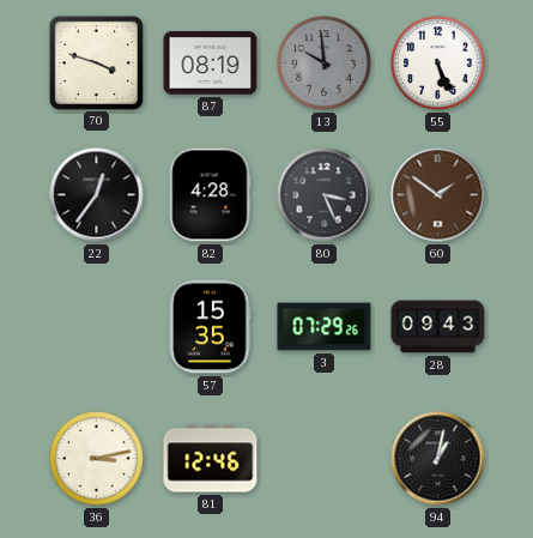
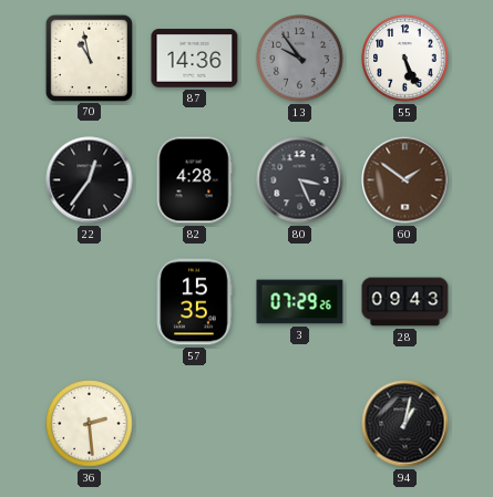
70: 3:48 -> 10:58 (89, 58)
87: 08:19 -> 14:36 (195, 59)
13: 9:59 -> 9:54 (300, 59)
36: 3:13 -> 2:29 (90, 424)
81: 12:46 -> none (211, 459)
